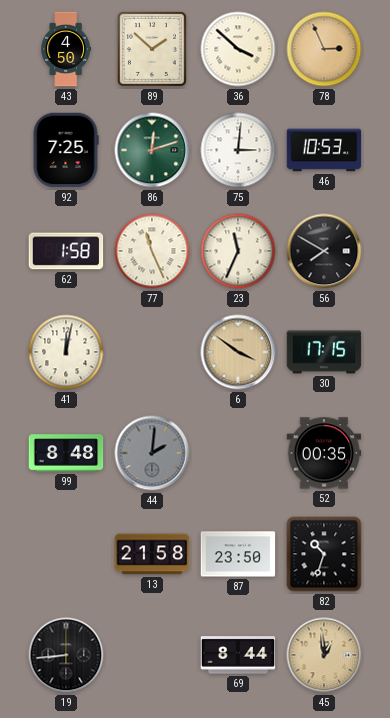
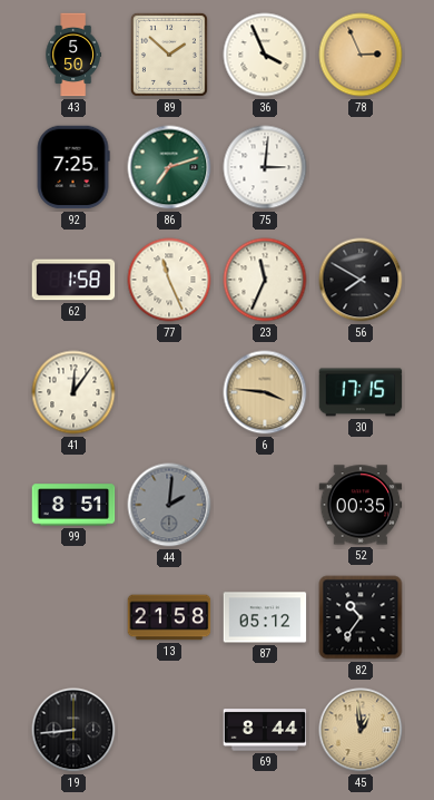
43: 4:50 -> 5:50 (73, 55)
36: 3:52 -> 3:56 (265, 55)
86: 12:12 -> 7:12 (169, 167)
46: 10:53 -> none (324, 150)
41: 12:02 -> 12:06 (73, 392)
6: 3:51 -> 3:46 (265, 392)
99: 8:48 -> 8:51 (73, 505)
87: 23:50 -> 05:12 (265, 617)
82: 10:33 -> 10:36 (361, 617)
